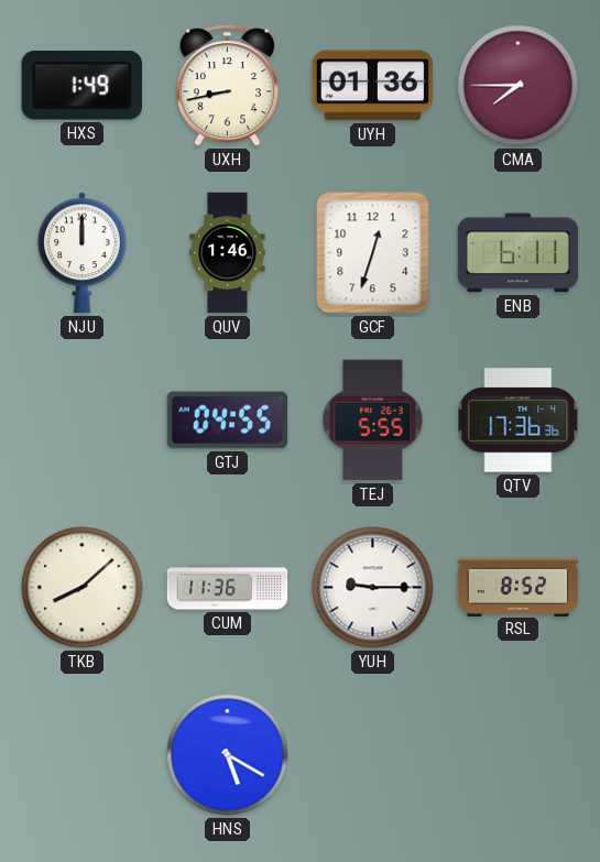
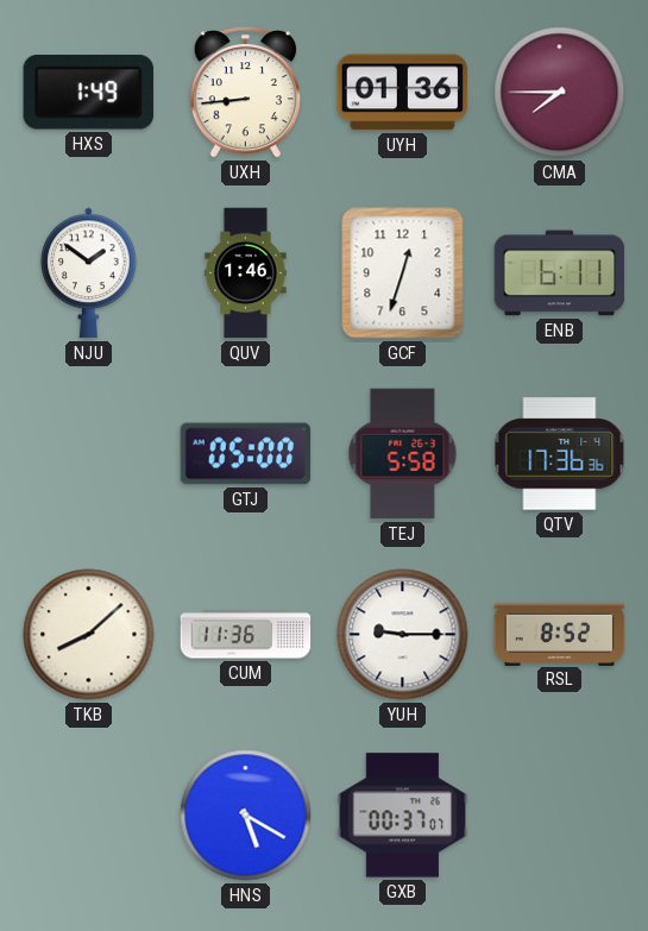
UXH: 8:43 -> 8:44 (245, 93)
NJU: 12:00 -> 1:51 (89, 273)
GTJ: 04:55 -> 05:00 (246, 454)
TEJ: 5:55 -> 5:58 (403, 454)
GXB: none -> 00:37 (403, 816)
